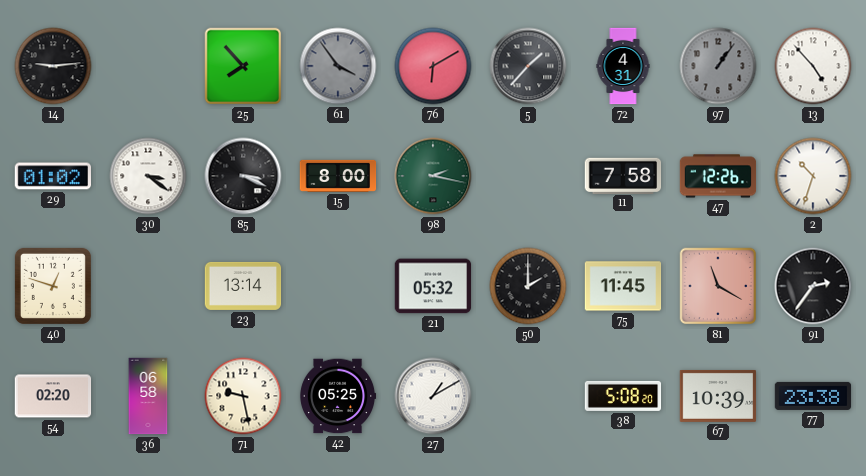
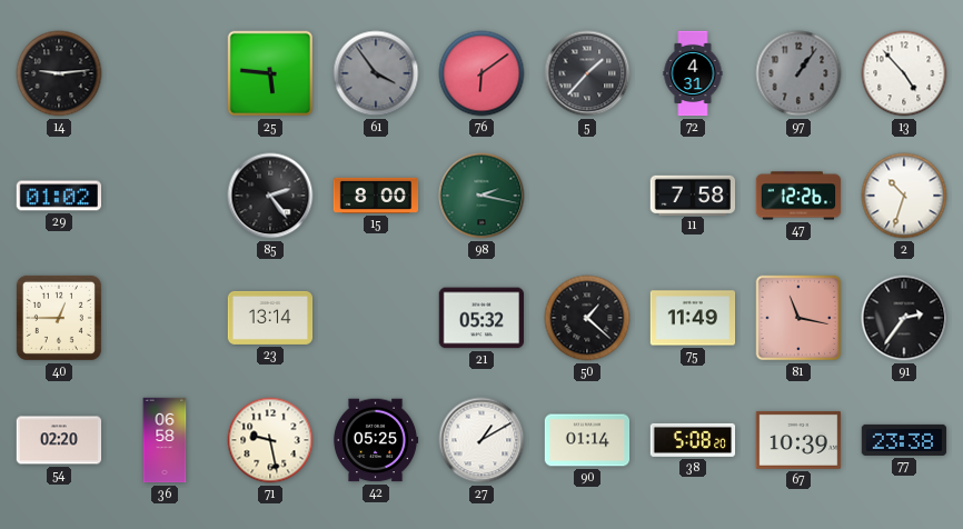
25: 7:53 -> 5:46 (270, 73)
76: 6:10 -> 6:09 (481, 73)
30: 3:21 -> none (148, 176)
85: 3:19 -> 2:24 (270, 196)
40: 12:48 -> 12:45 (59, 318)
50: 2:00 -> 1:22 (587, 318)
75: 11:45 -> 11:49 (693, 318)
81: 11:20 -> 11:17 (798, 318)
90: none -> 01:14 (587, 440)
